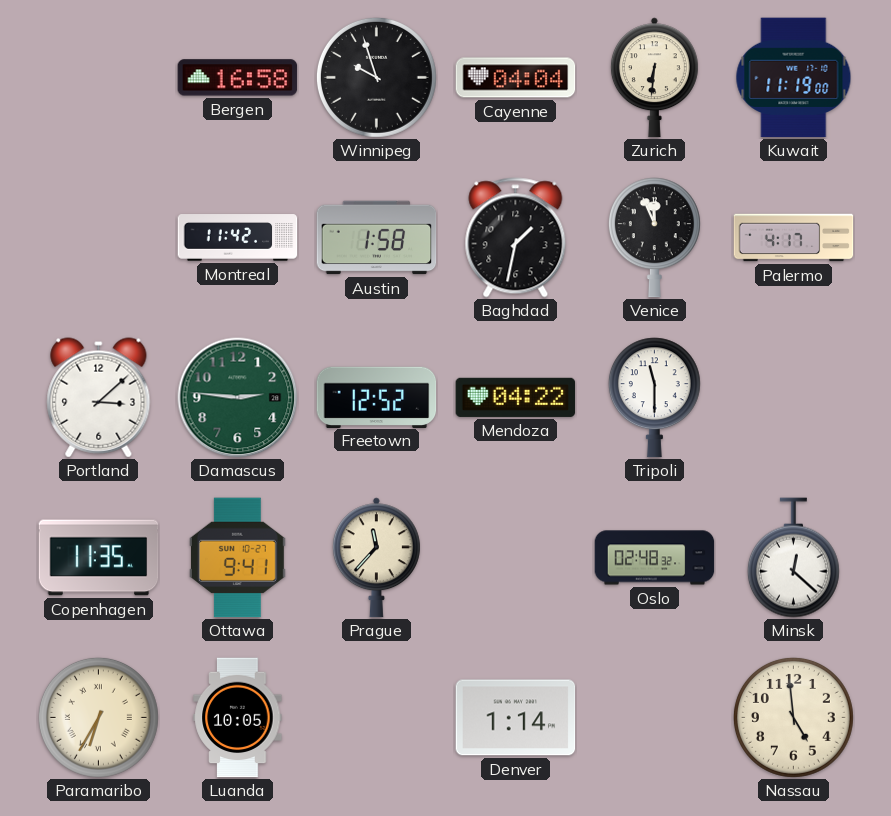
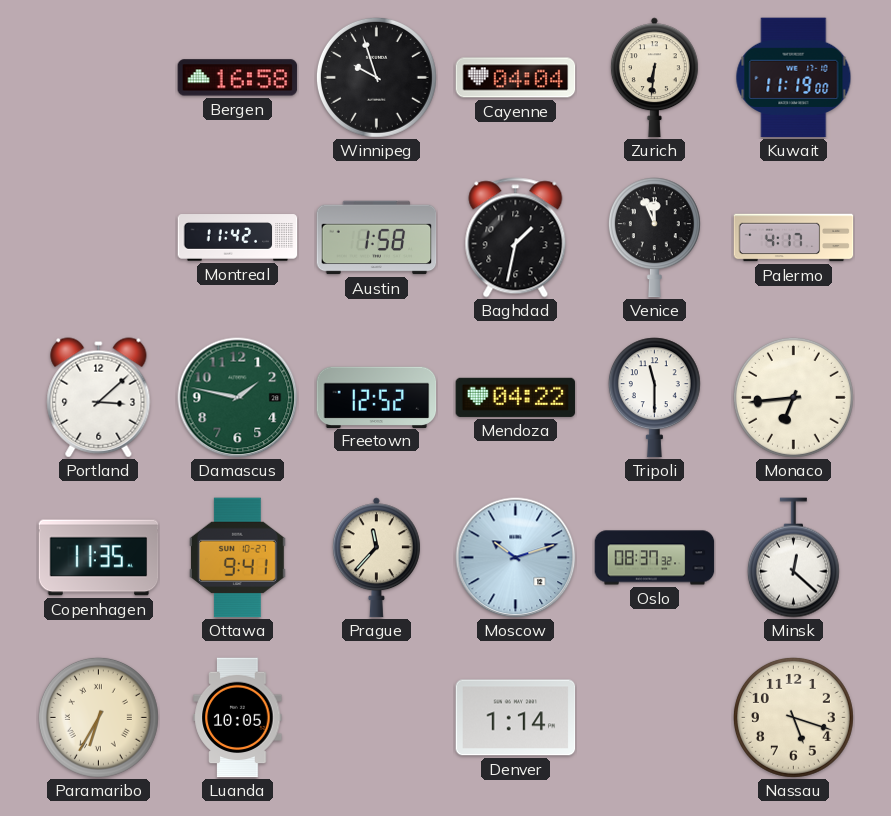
Damascus: 2:46 -> 1:47 (238, 398)
Monaco: none -> 6:44 (793, 397)
Moscow: none -> 10:12 (516, 558)
Oslo: 02:48 -> 08:37 (655, 558)
Nassau: 4:59 -> 5:18 (793, 717)
